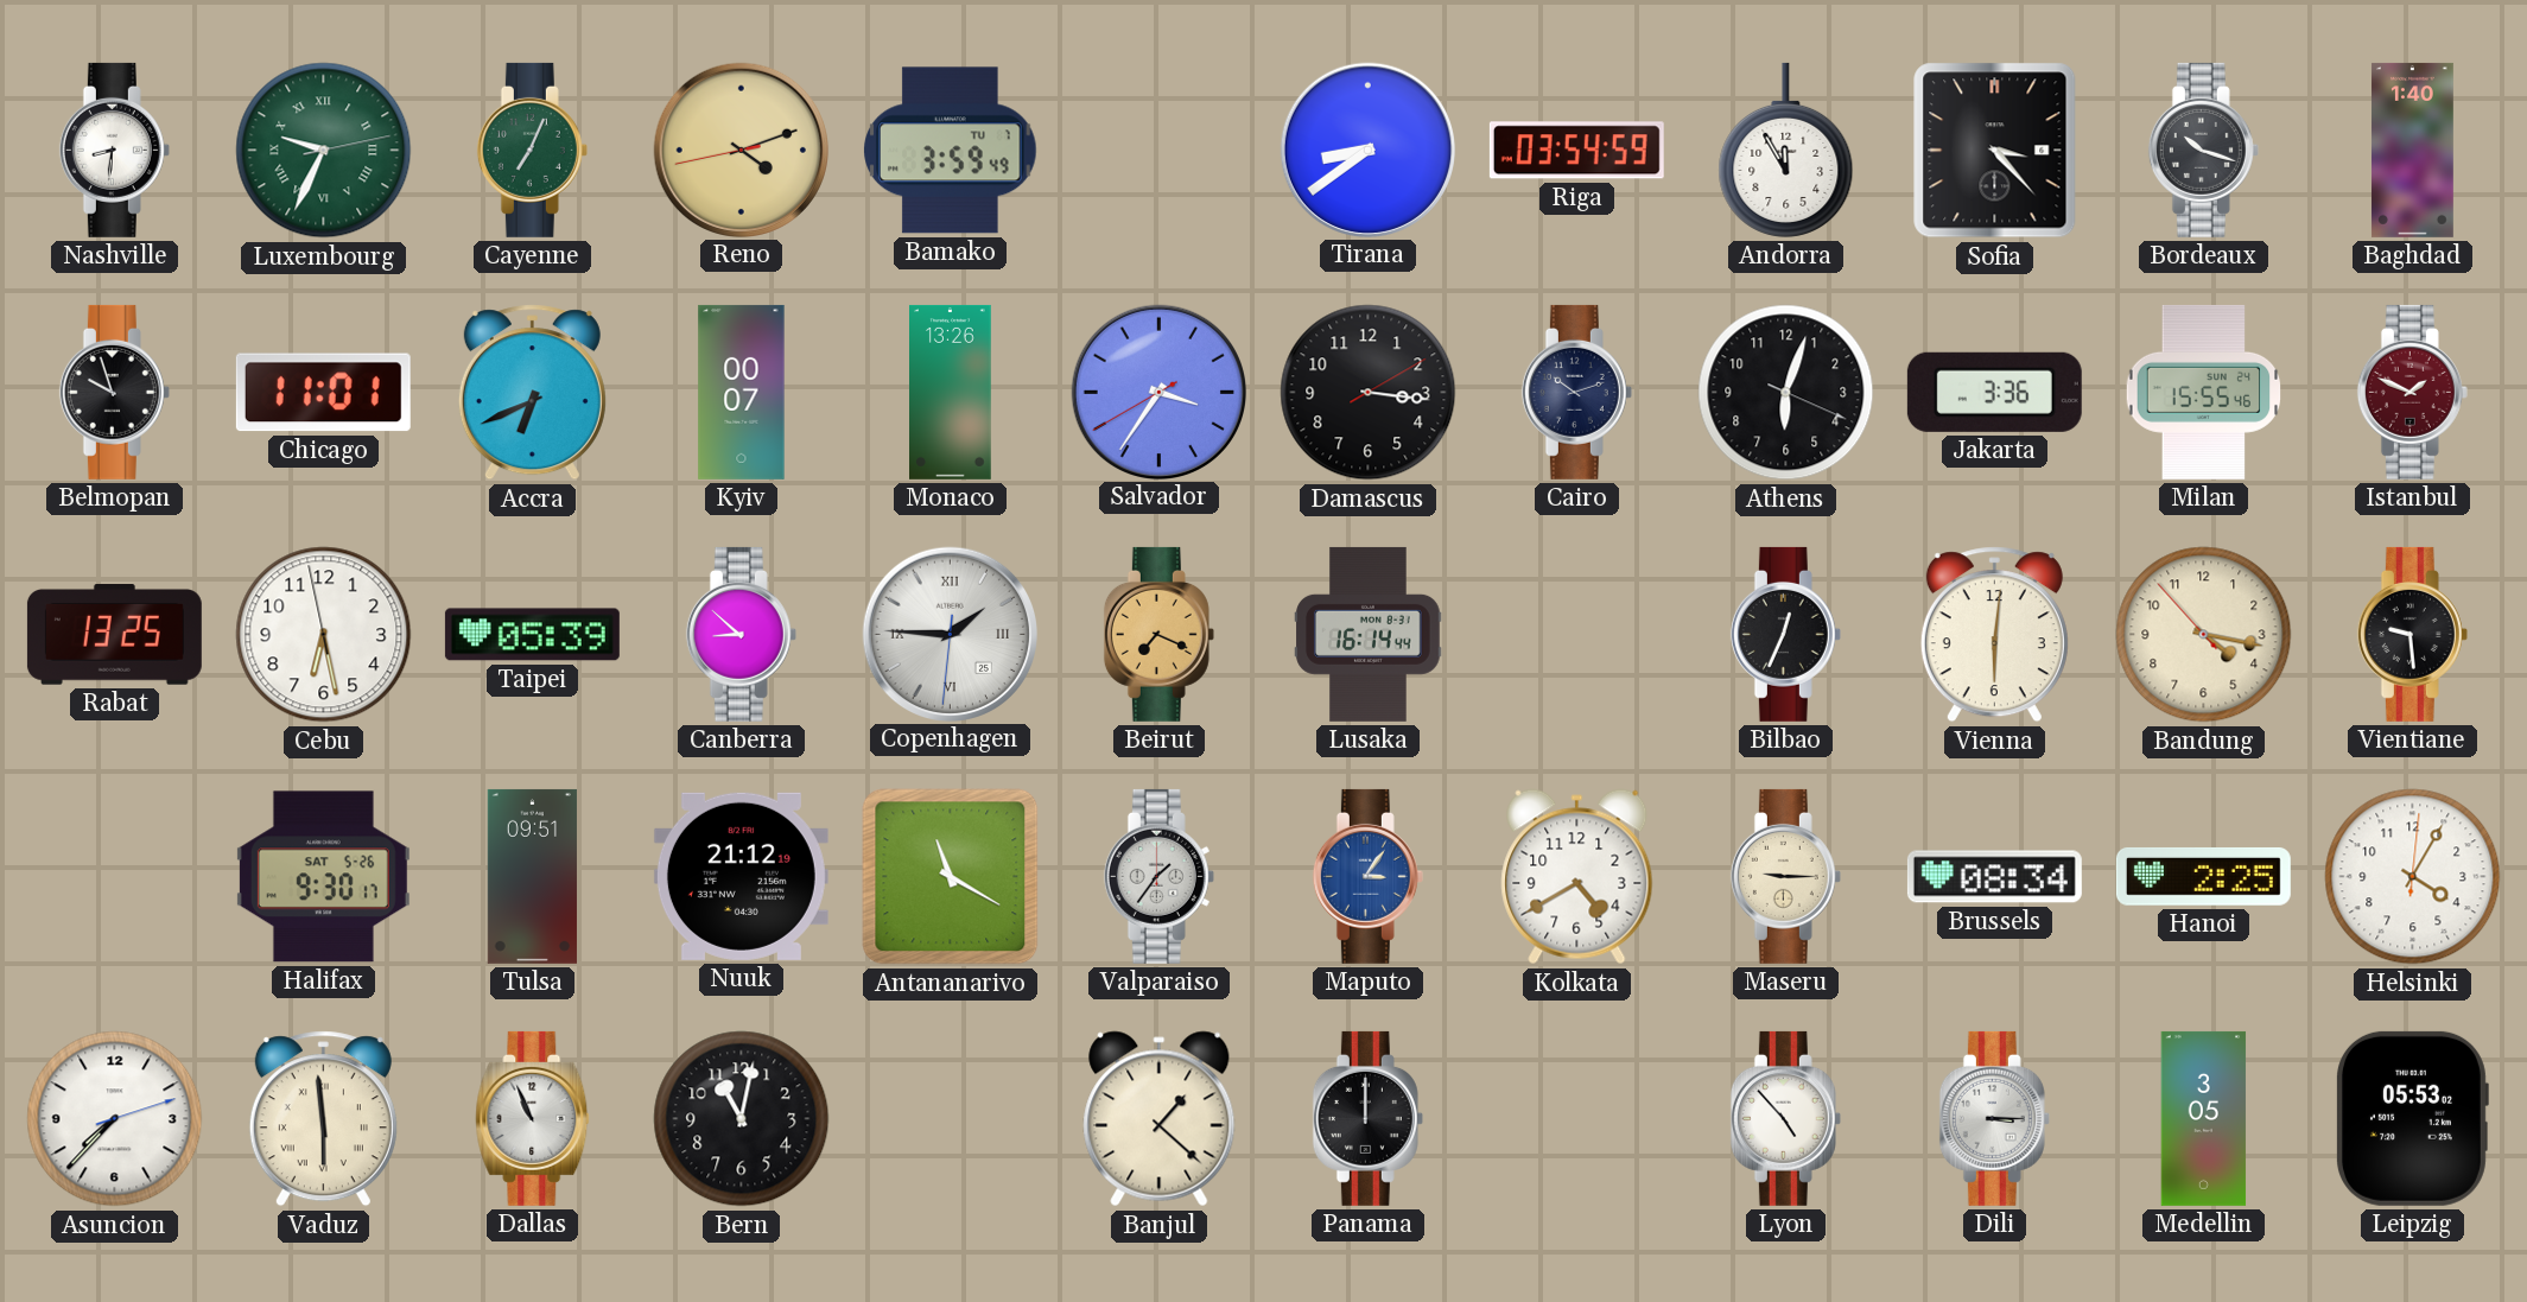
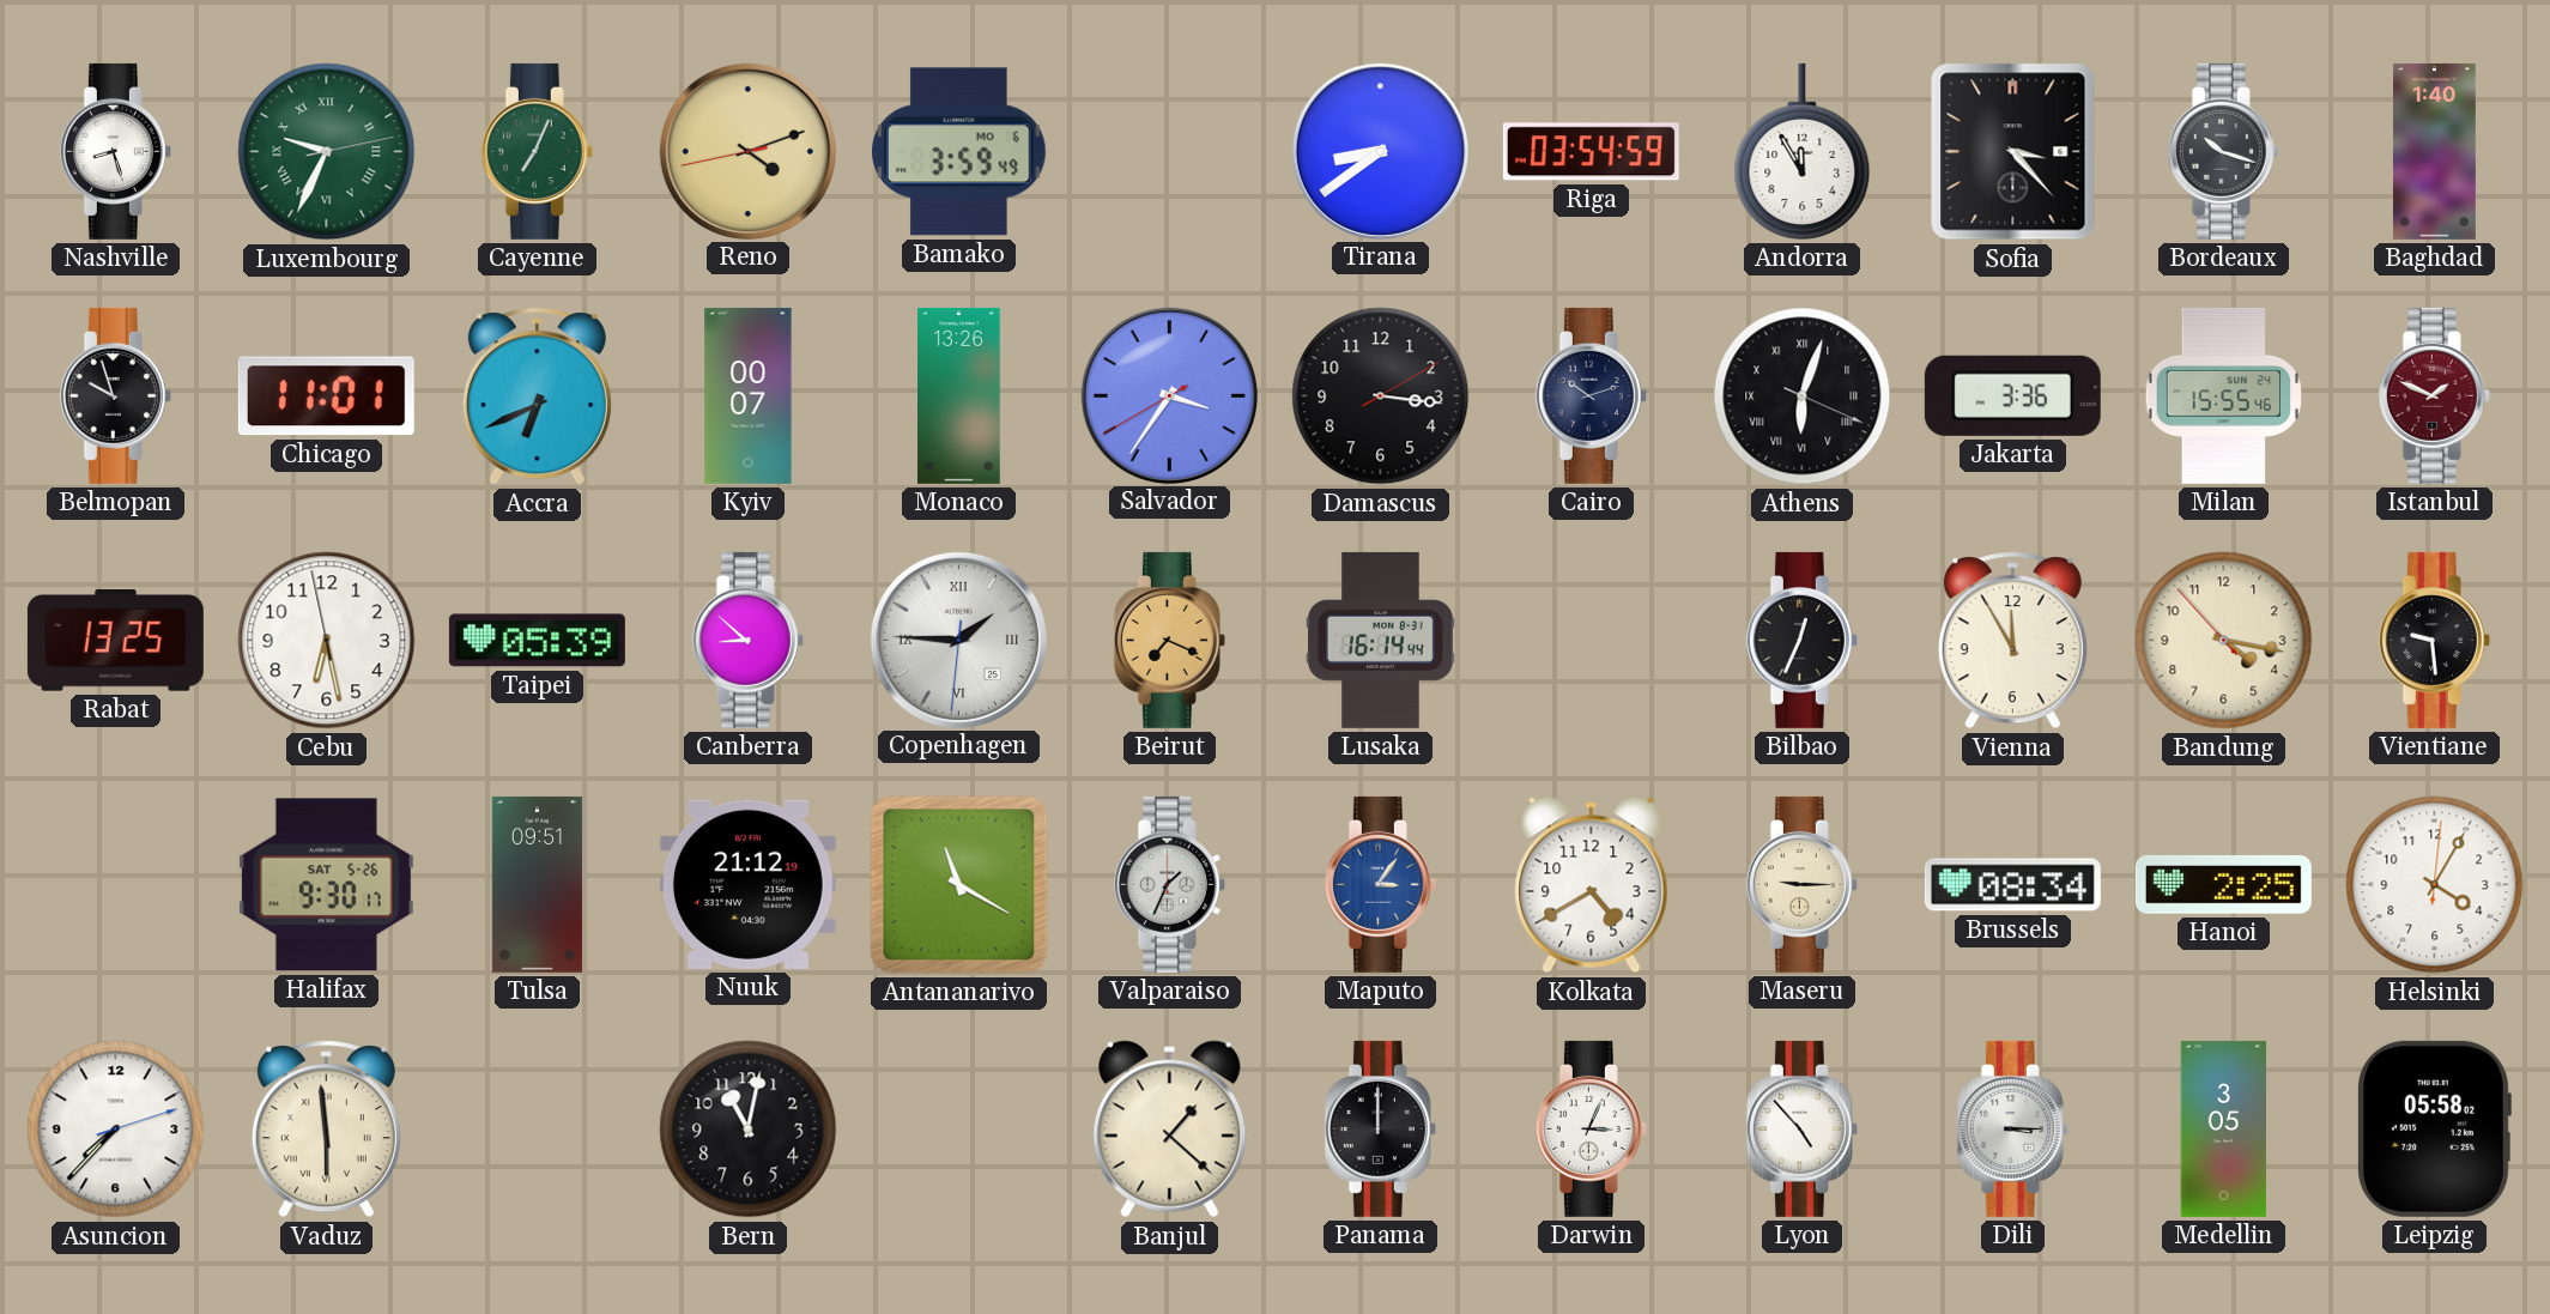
Nashville: 8:31 -> 8:27 (115, 151)
Bamako date: TU 7 -> MO 6 (959, 152)
Athens numerals: Arabic -> Roman (1803, 396)
Vienna: 6:01 -> 11:55 (2012, 641)
Valparaiso: 1:36 -> 1:34 (1169, 884)
Dallas: 10:56 -> none (533, 1118)
Darwin: none -> 3:04 (1591, 1128)
Leipzig: 05:53 -> 05:58 (2434, 1128)
